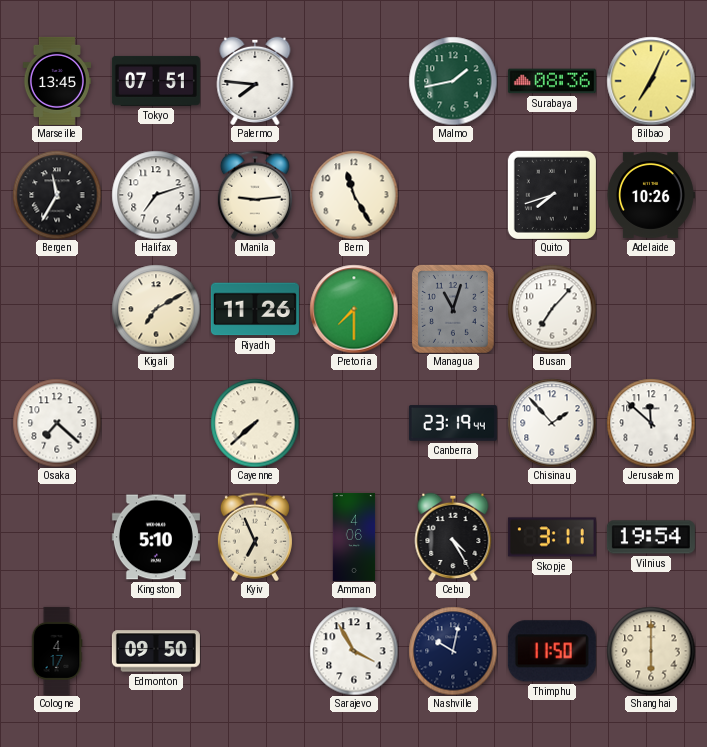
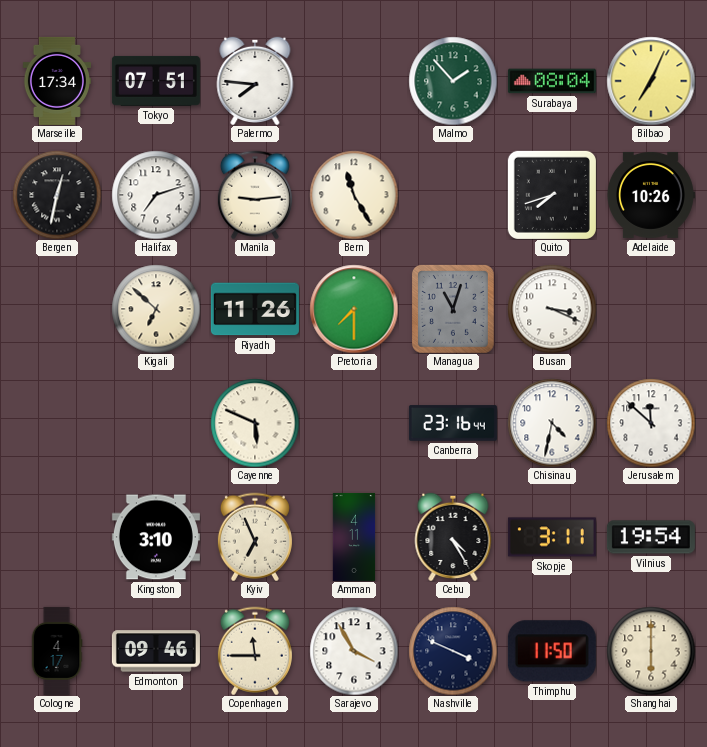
Marseille: 13:45 -> 17:34 (57, 81)
Malmo: 1:43 -> 1:53 (453, 81)
Surabaya: 08:36 -> 08:04 (552, 81)
Bergen: 11:35 -> 12:32 (57, 195)
Kigali: 7:10 -> 6:52 (156, 309)
Busan: 7:07 -> 3:19 (552, 309)
Osaka: 7:22 -> none (57, 423)
Cayenne: 7:38 -> 5:49 (255, 423)
Canberra: 23:19 -> 23:16 (453, 423)
Chisinau: 1:53 -> 4:32 (552, 423)
Kingston: 5:10 -> 3:10 (156, 537)
Amman: 4:06 -> 4:11 (354, 537)
Edmonton: 09:50 -> 09:46 (156, 651)
Copenhagen: none -> 11:45 (255, 651)
Nashville: 10:02 -> 3:49 (453, 651)
